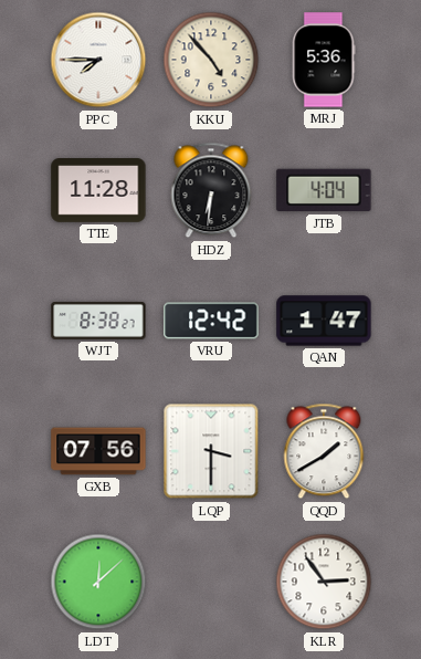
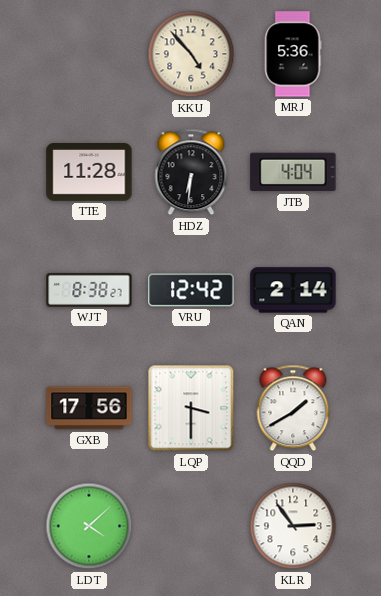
PPC: 7:45 -> none (98, 60)
QAN: 1:47 -> 2:14 (293, 290)
GXB: 07:56 -> 17:56 (89, 408)
LDT: 12:08 -> 4:08 (89, 526)
